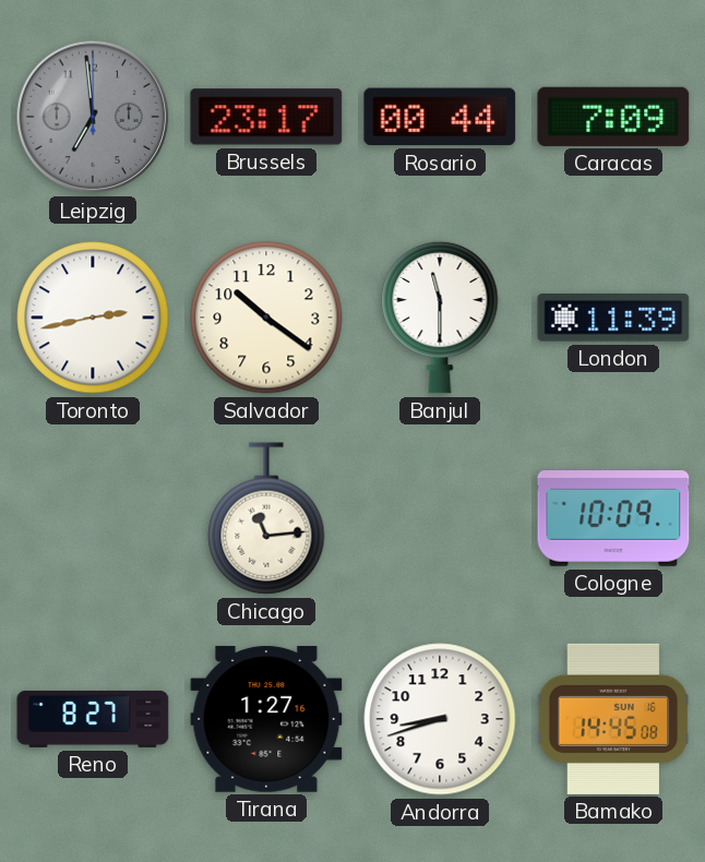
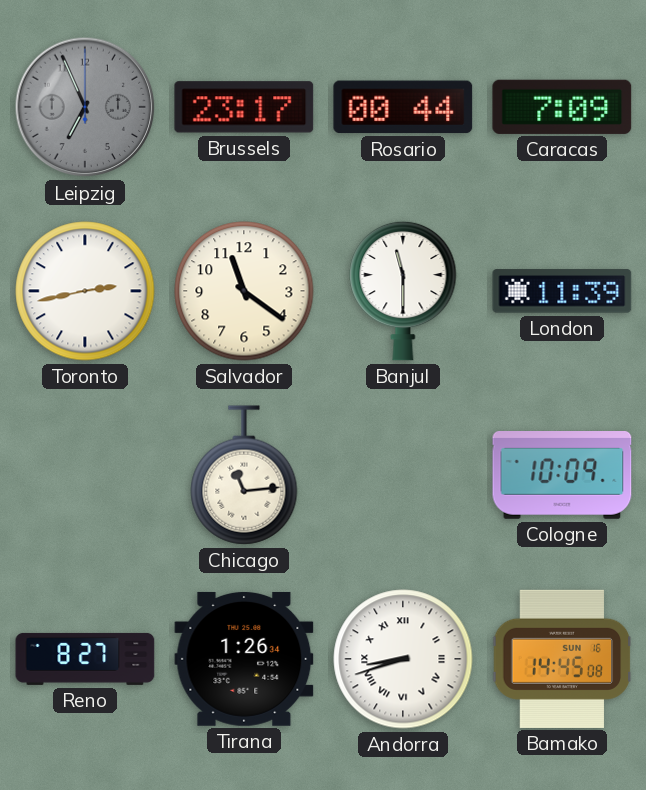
Leipzig: 6:59 -> 6:56 (85, 107)
Salvador: 10:21 -> 11:21 (244, 291)
Tirana: 1:27 -> 1:26 (244, 659)
Andorra numerals: Arabic -> Roman (403, 659)
